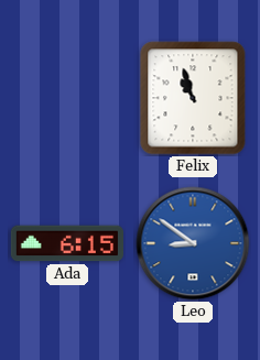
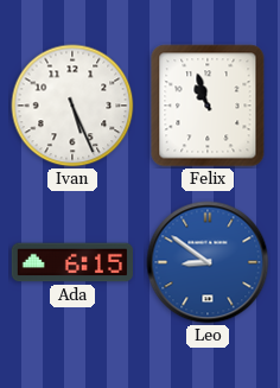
Ivan: none -> 5:26 (72, 106)
